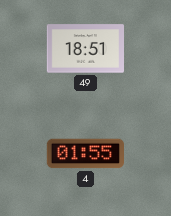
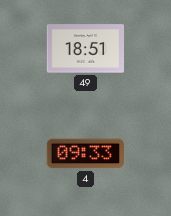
4: 01:55 -> 09:33 (85, 154)
